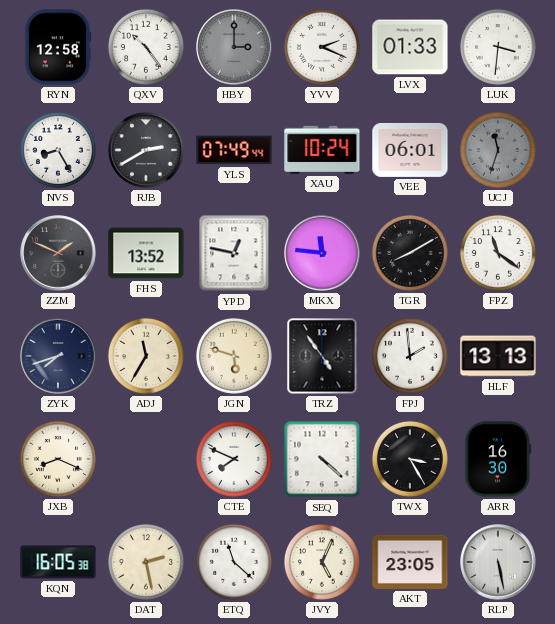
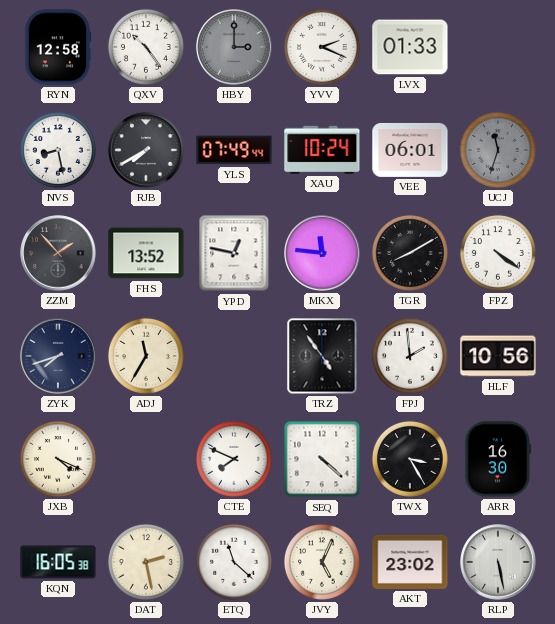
LUK: 3:31 -> none (498, 47)
NVS: 8:25 -> 8:28 (58, 150)
RJB: 2:40 -> 7:40 (146, 150)
ZZM: 1:49 -> 1:53 (58, 253)
FPZ: 11:21 -> 4:21 (498, 253)
JGN: 5:48 -> none (234, 356)
HLF: 13:13 -> 10:56 (498, 356)
JXB: 8:19 -> 4:19 (58, 459)
AKT: 23:05 -> 23:02 (410, 562)
